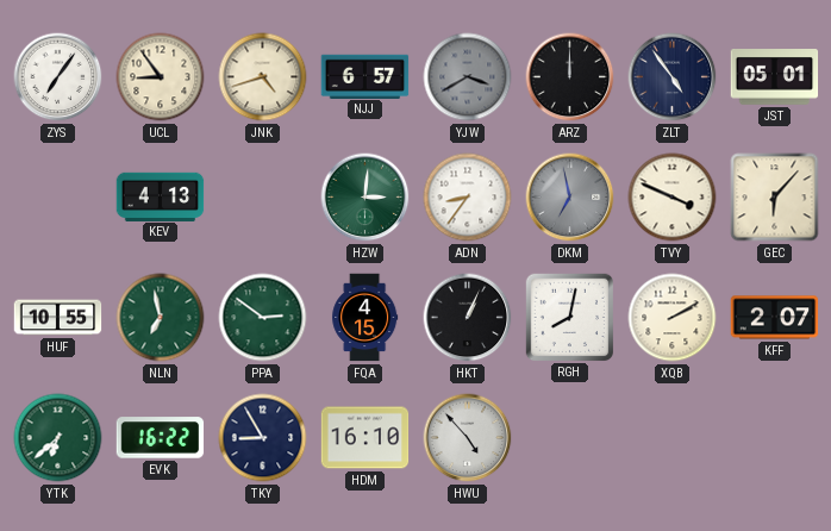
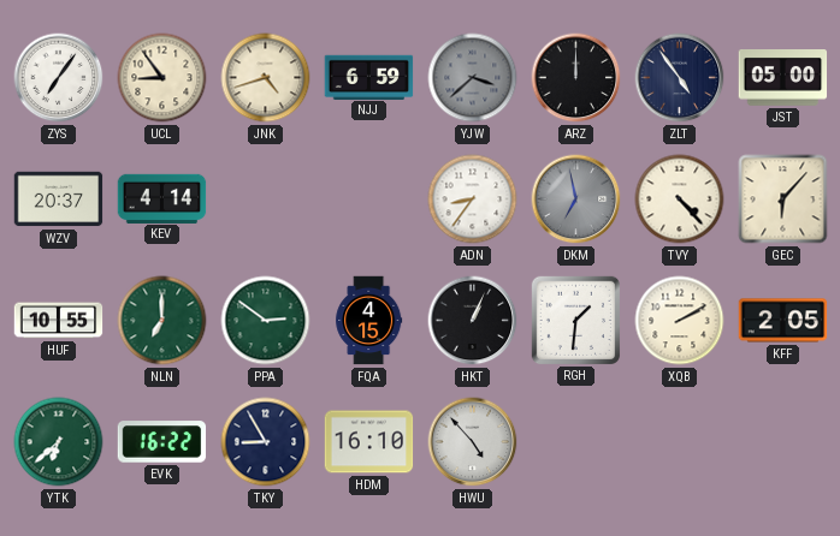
NJJ: 6:57 -> 6:59 (369, 77)
YJW: 3:40 -> 3:38 (473, 78)
JST: 05:01 -> 05:00 (783, 78)
WZV: none -> 20:37 (59, 199)
KEV: 4:13 -> 4:14 (162, 198)
HZW: 3:01 -> none (365, 198)
TVY: 3:49 -> 4:23 (680, 199)
NLN: 6:58 -> 7:00 (162, 321)
RGH: 8:02 -> 1:31 (575, 320)
KFF: 2:07 -> 2:05 (783, 321)
